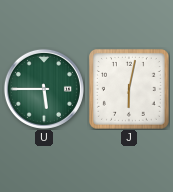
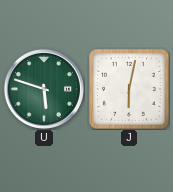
U: 5:45 -> 5:48 (44, 89)
